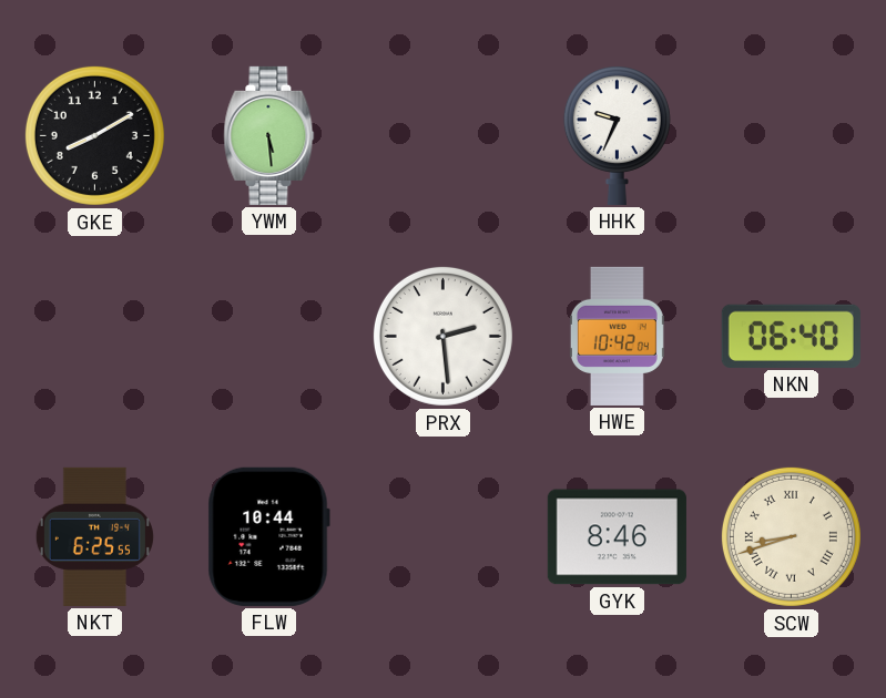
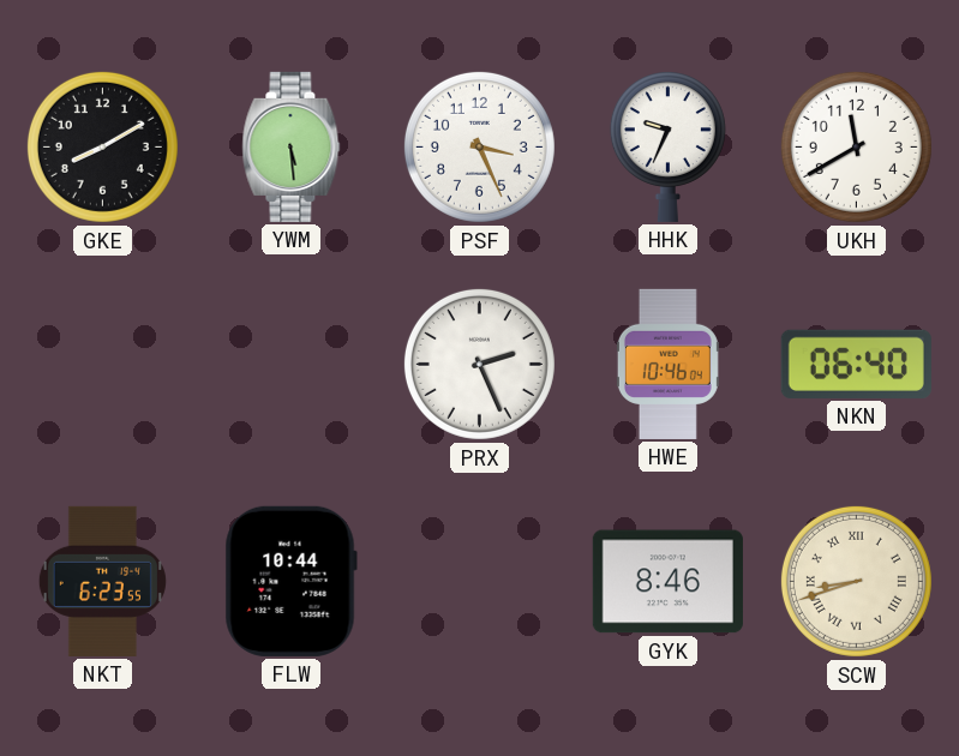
PSF: none -> 3:26 (479, 146)
UKH: none -> 11:40 (856, 146)
PRX: 2:29 -> 2:26 (479, 364)
HWE: 10:42 -> 10:46 (667, 364)
NKT: 6:25 -> 6:23 (102, 581)
